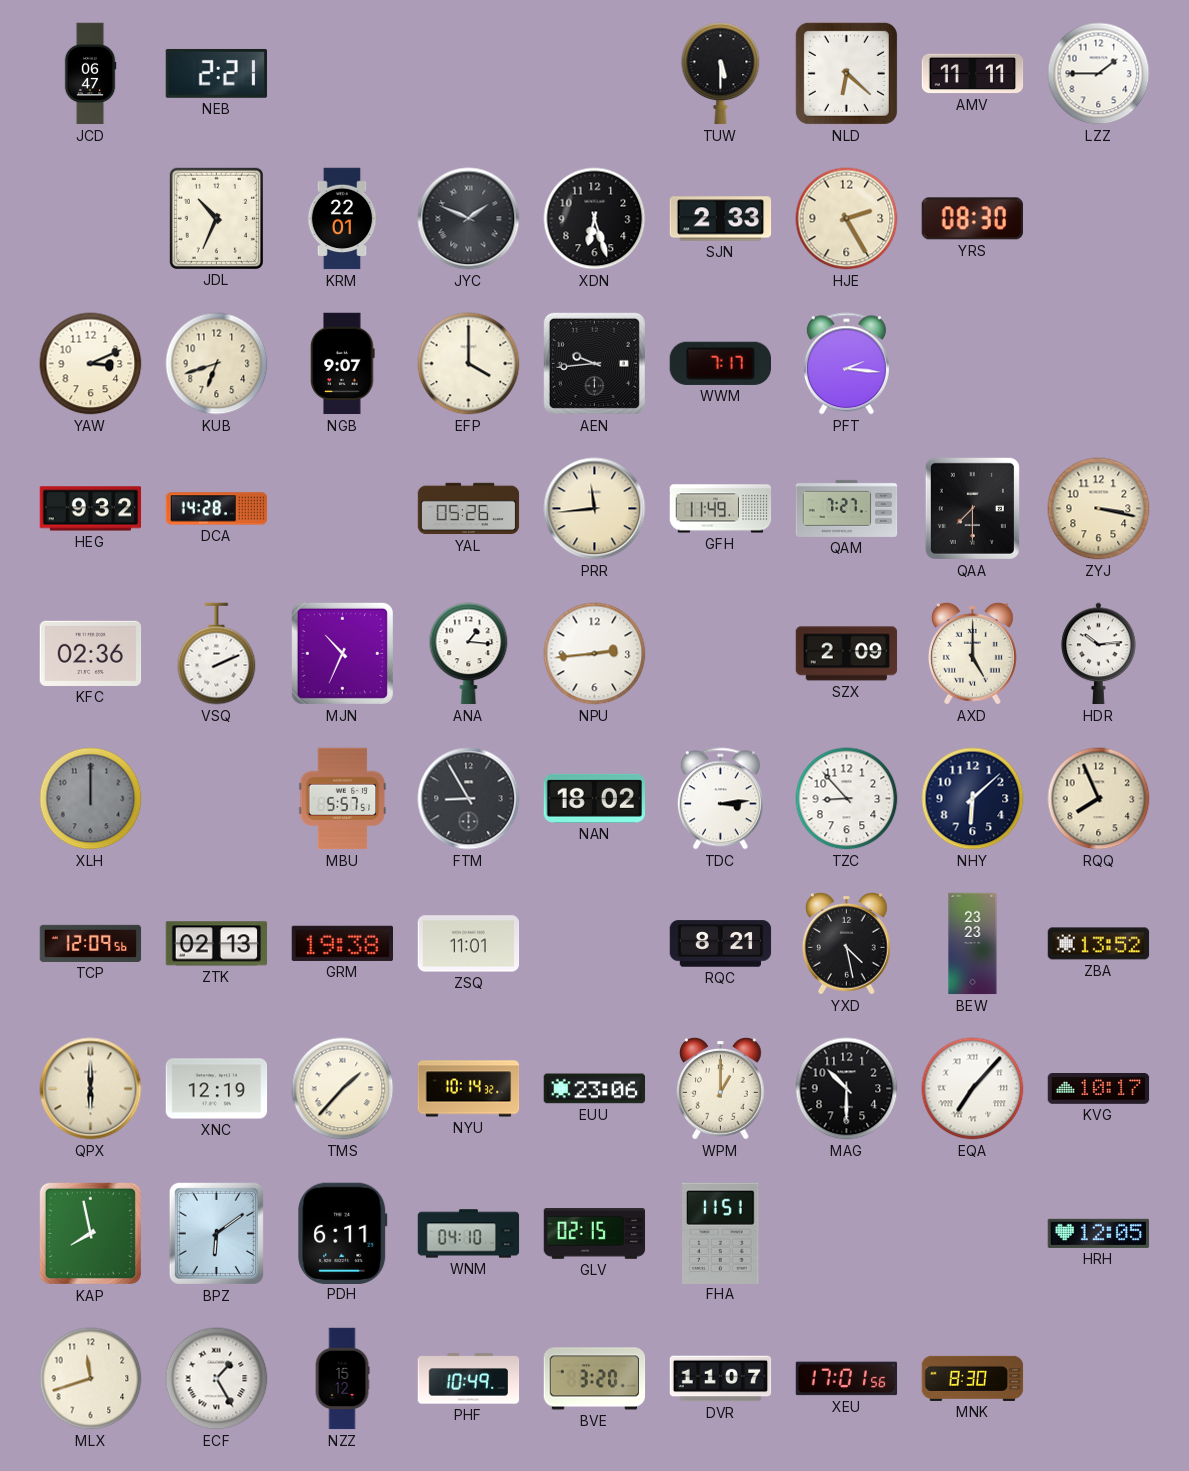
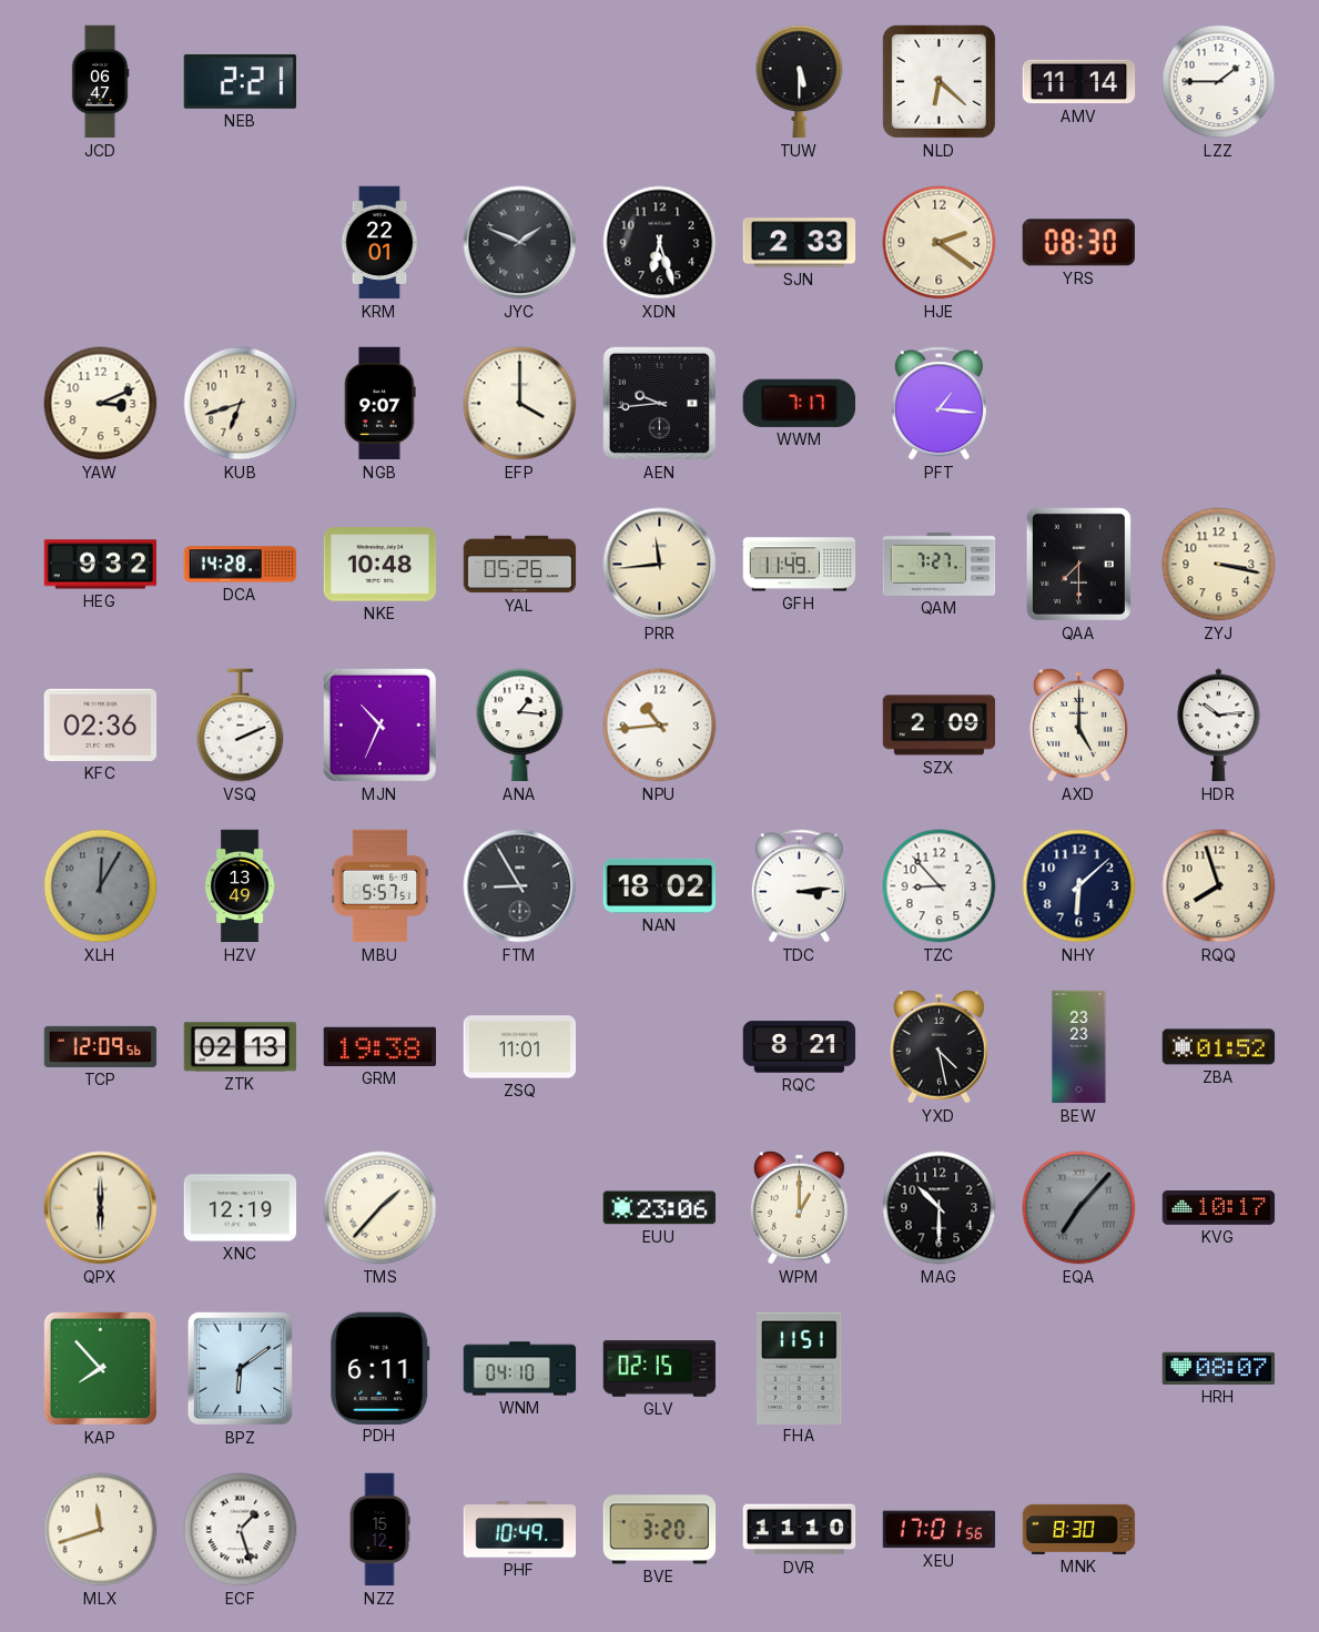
AMV: 11:11 -> 11:14 (1079, 82)
JDL: 10:34 -> none (216, 218)
HJE: 2:25 -> 2:21 (940, 243)
PFT: 2:16 -> 1:16 (938, 404)
NKE: none -> 10:48 (381, 565)
NPU: 2:44 -> 10:44 (660, 726)
XLH: 12:00 -> 12:05 (101, 886)
HZV: none -> 13:49 (240, 886)
RQQ: 7:56 -> 7:57 (1219, 886)
ZBA: 13:52 -> 01:52 (1219, 1047)
NYU: 10:14 -> none (469, 1089)
EQA dial: white -> grey (1079, 1208)
KAP: 7:58 -> 7:53 (100, 1368)
HRH: 12:05 -> 08:07 (1219, 1368)
ECF: 1:25 -> 1:27 (241, 1530)
DVR: 11:07 -> 11:10 (800, 1530)
